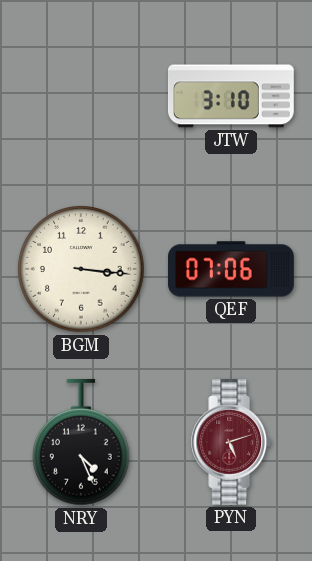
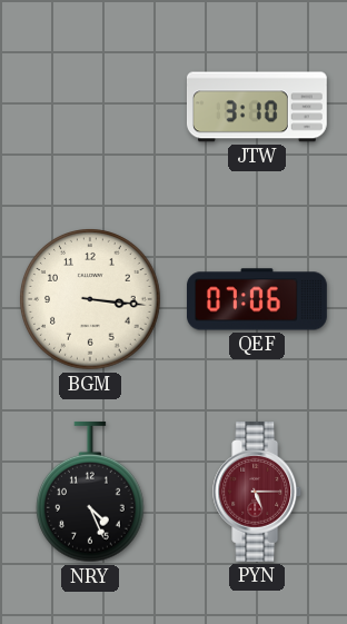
PYN: 5:12 -> 5:15 (258, 492)
